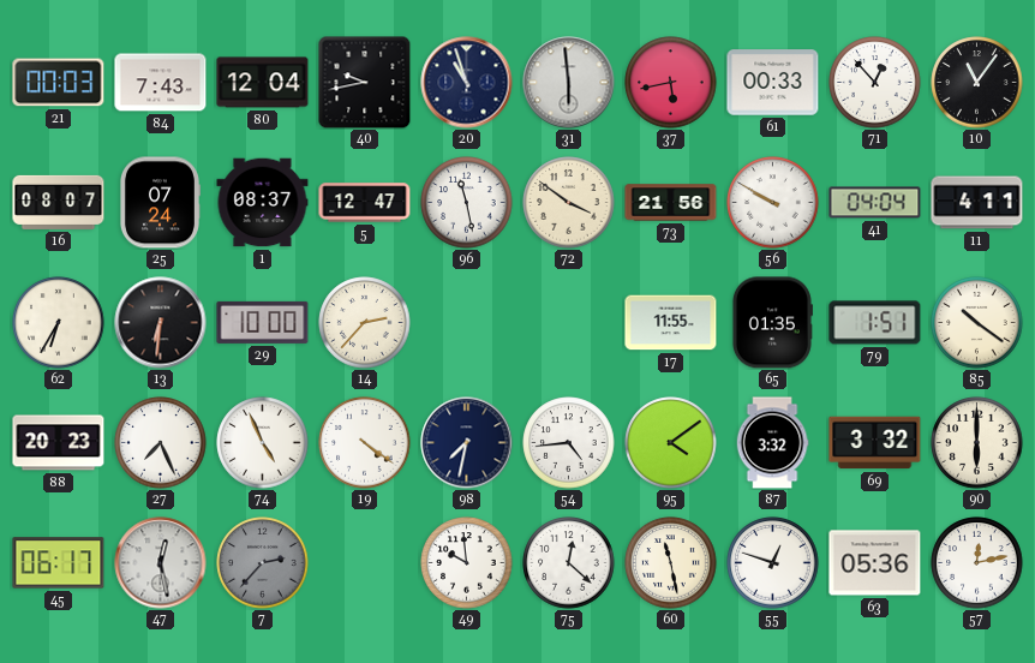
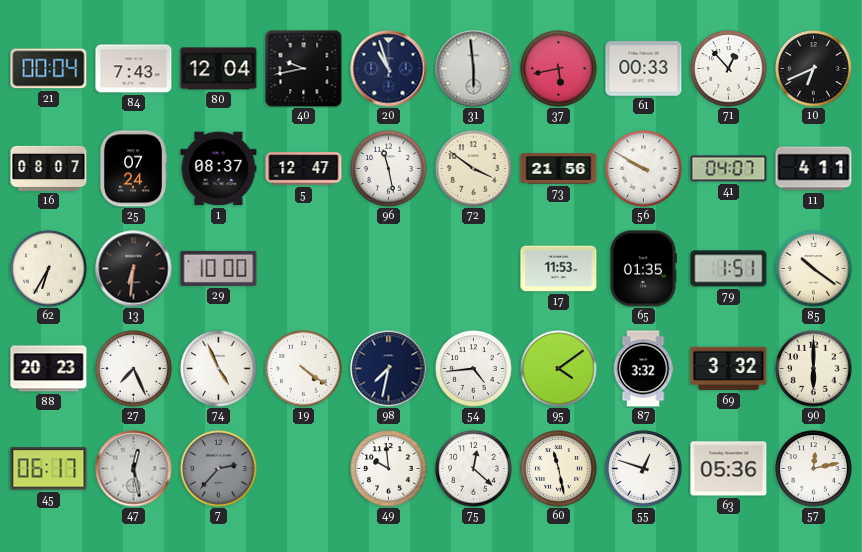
21: 00:03 -> 00:04 (49, 69)
10: 11:06 -> 6:41 (814, 69)
41: 04:04 -> 04:07 (729, 169)
14: 2:37 -> none (365, 323)
17: 11:55 -> 11:53 (559, 269)
